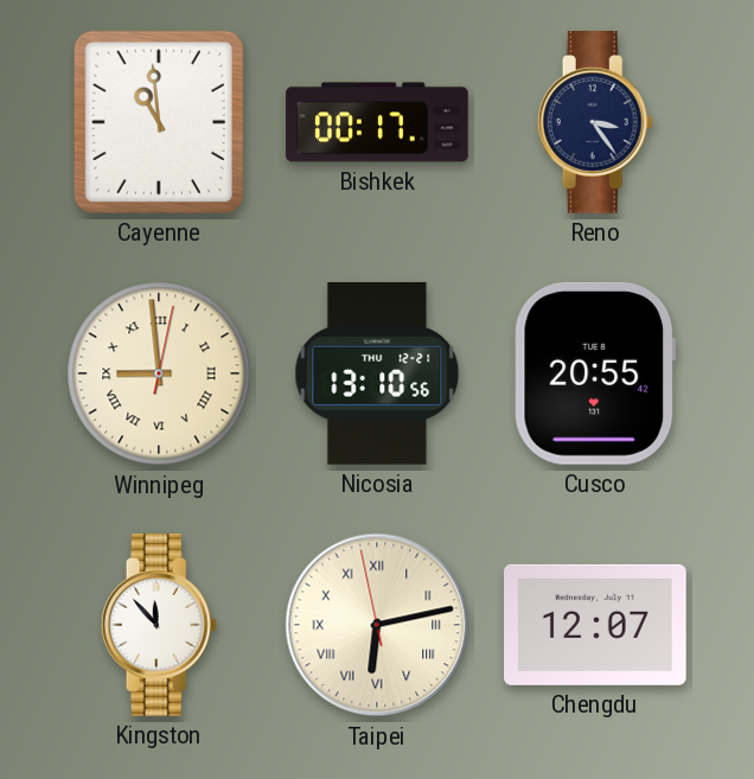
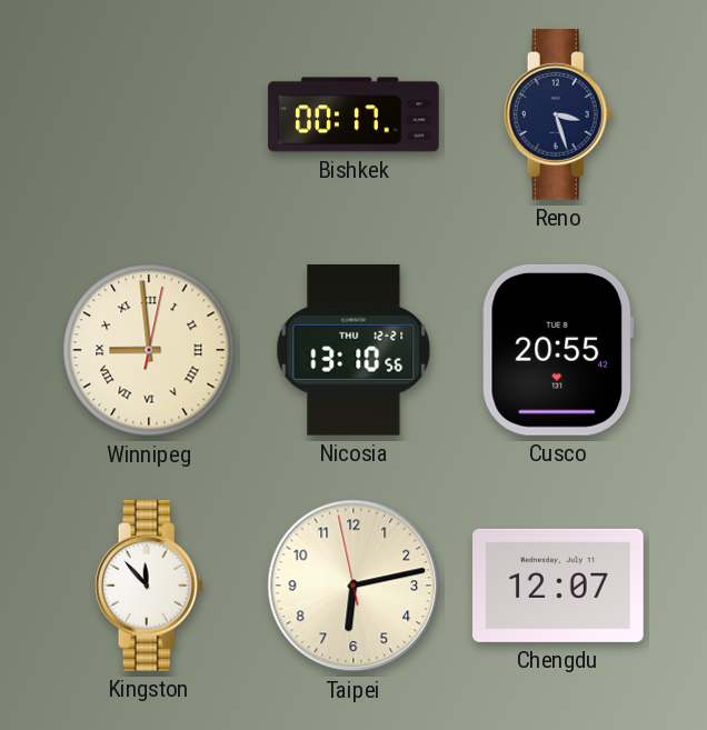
Cayenne: 10:59 -> none (159, 122)
Reno: 3:24 -> 3:27 (558, 116)
Taipei numerals: Roman -> Arabic (353, 586)
